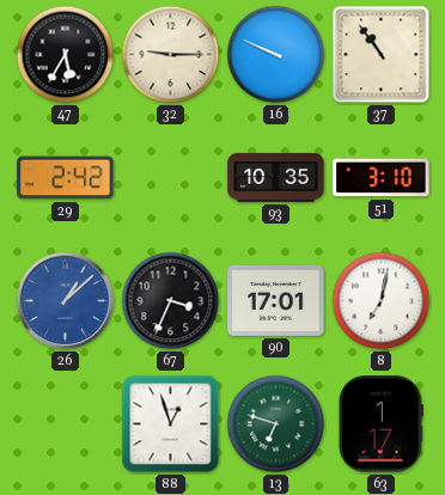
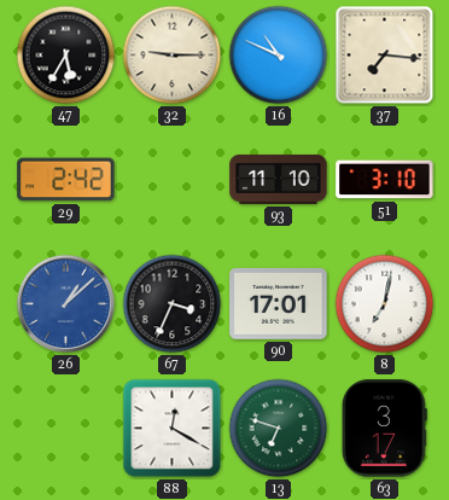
16: 9:49 -> 10:49 (279, 56)
37: 10:54 -> 7:16 (385, 56)
93: 10:35 -> 11:10 (279, 179)
88: 12:57 -> 12:20 (173, 429)
63: 1:17 -> 3:17 (384, 429)
